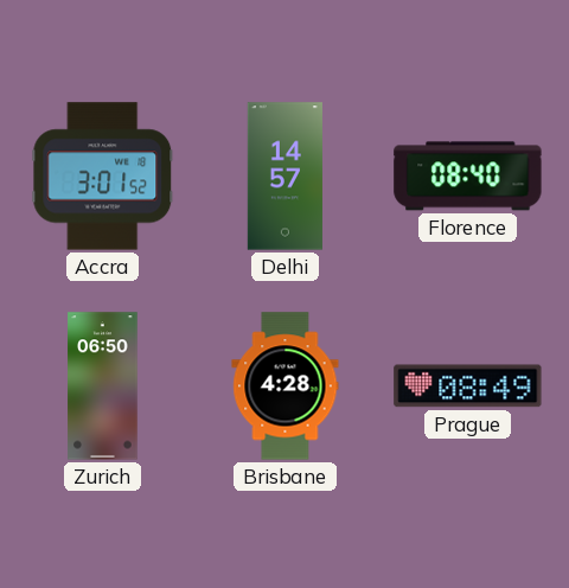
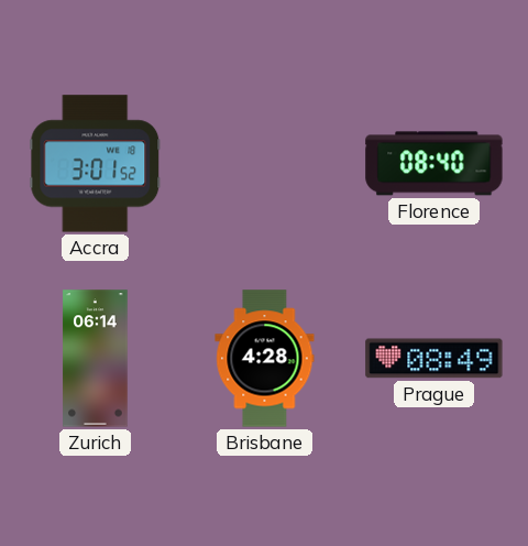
Delhi: 14:57 -> none (284, 177)
Zurich: 06:50 -> 06:14 (96, 359)
